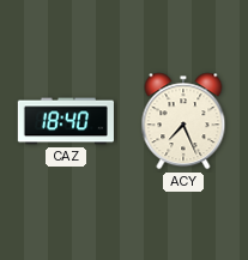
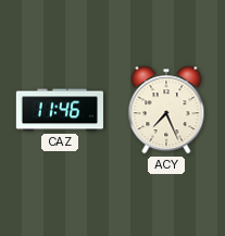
CAZ: 18:40 -> 11:46 (60, 110)
